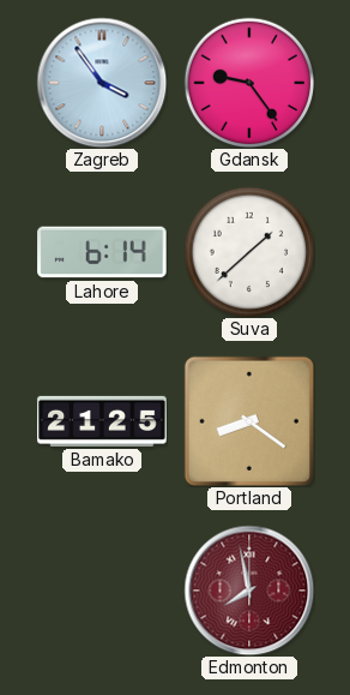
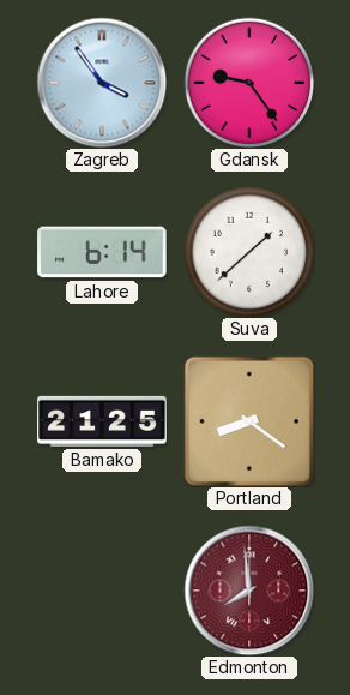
Edmonton: 7:58 -> 7:59 (249, 591)
